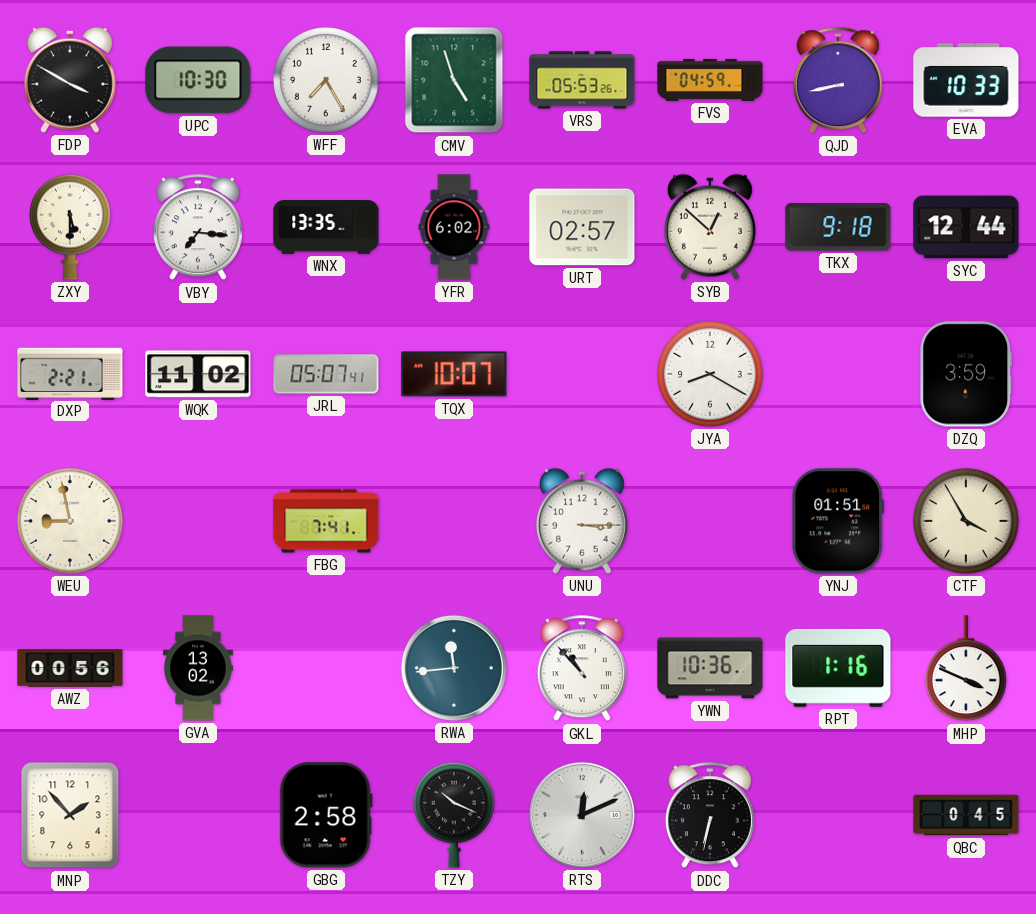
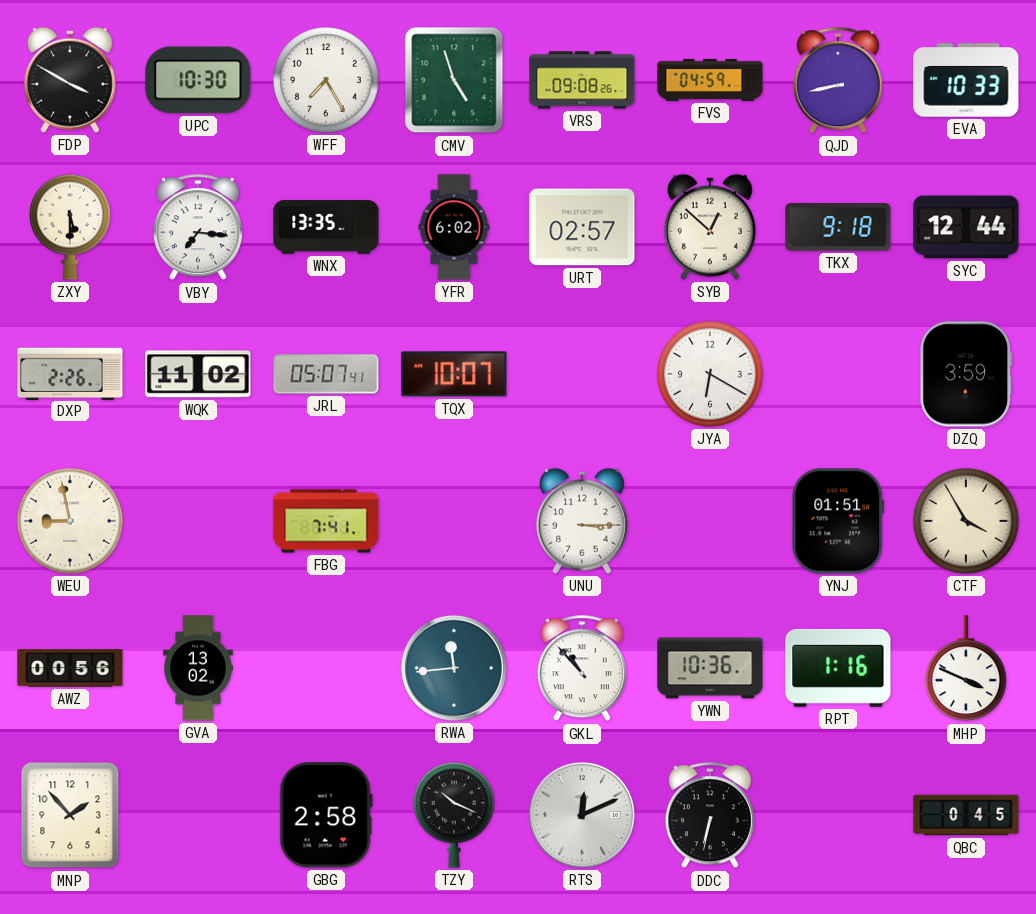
VRS: 05:53 -> 09:08 (582, 80)
DXP: 2:21 -> 2:26 (70, 373)
JYA: 8:20 -> 6:20 (711, 375)
